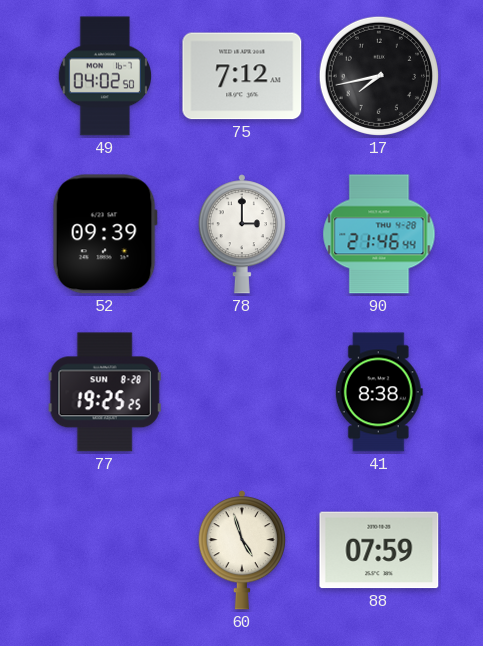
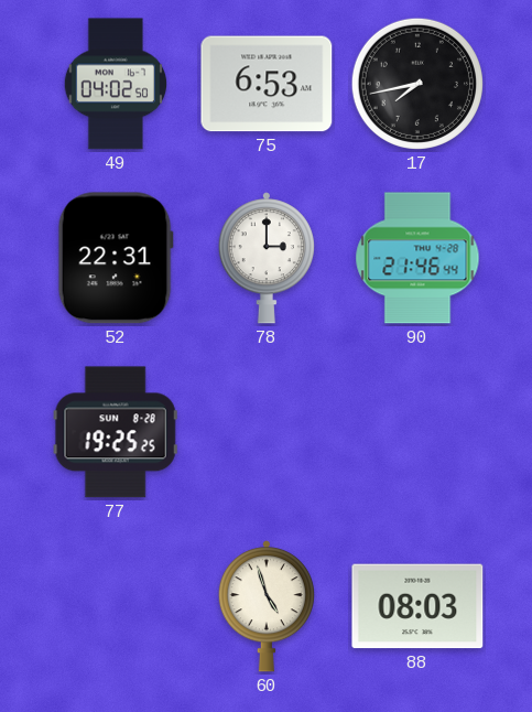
75: 7:12 -> 6:53 (267, 84)
52: 09:39 -> 22:31 (116, 258)
41: 8:38 -> none (379, 392)
88: 07:59 -> 08:03 (417, 606)
